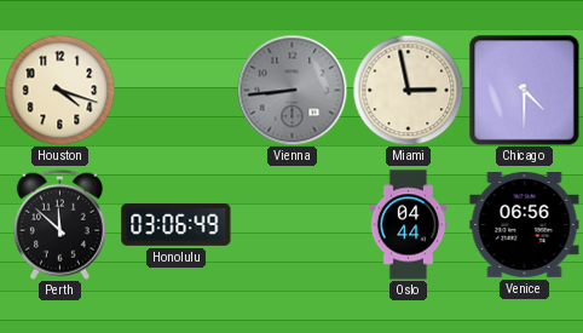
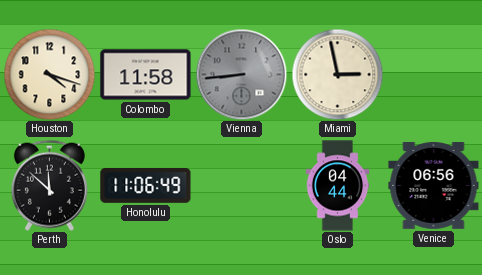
Colombo: none -> 11:58 (146, 75)
Chicago: 4:30 -> none (525, 91)
Honolulu: 03:06 -> 11:06 (146, 185)
